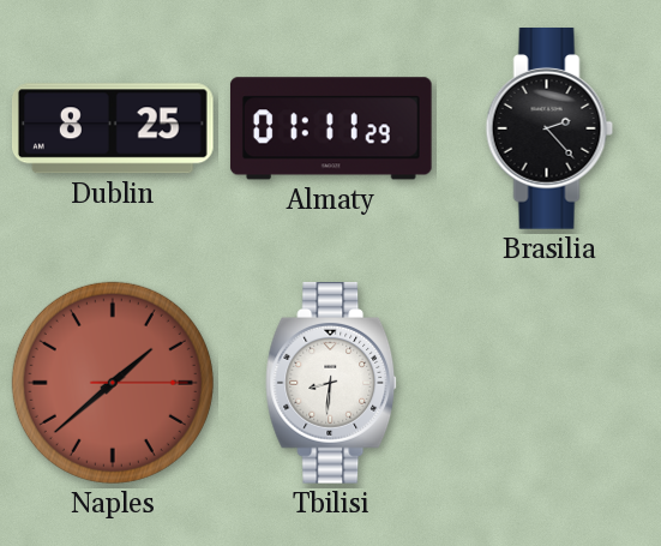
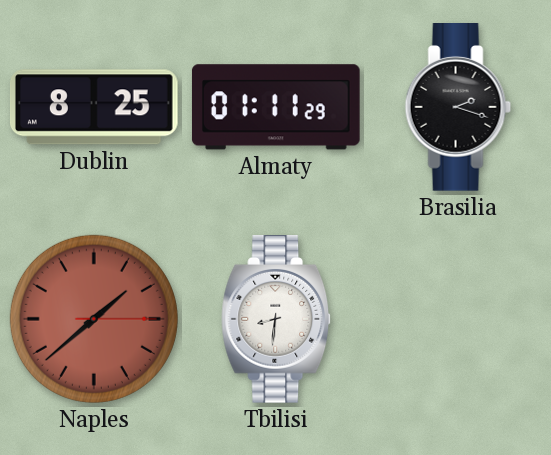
Brasilia: 2:23 -> 2:18 (458, 108)
